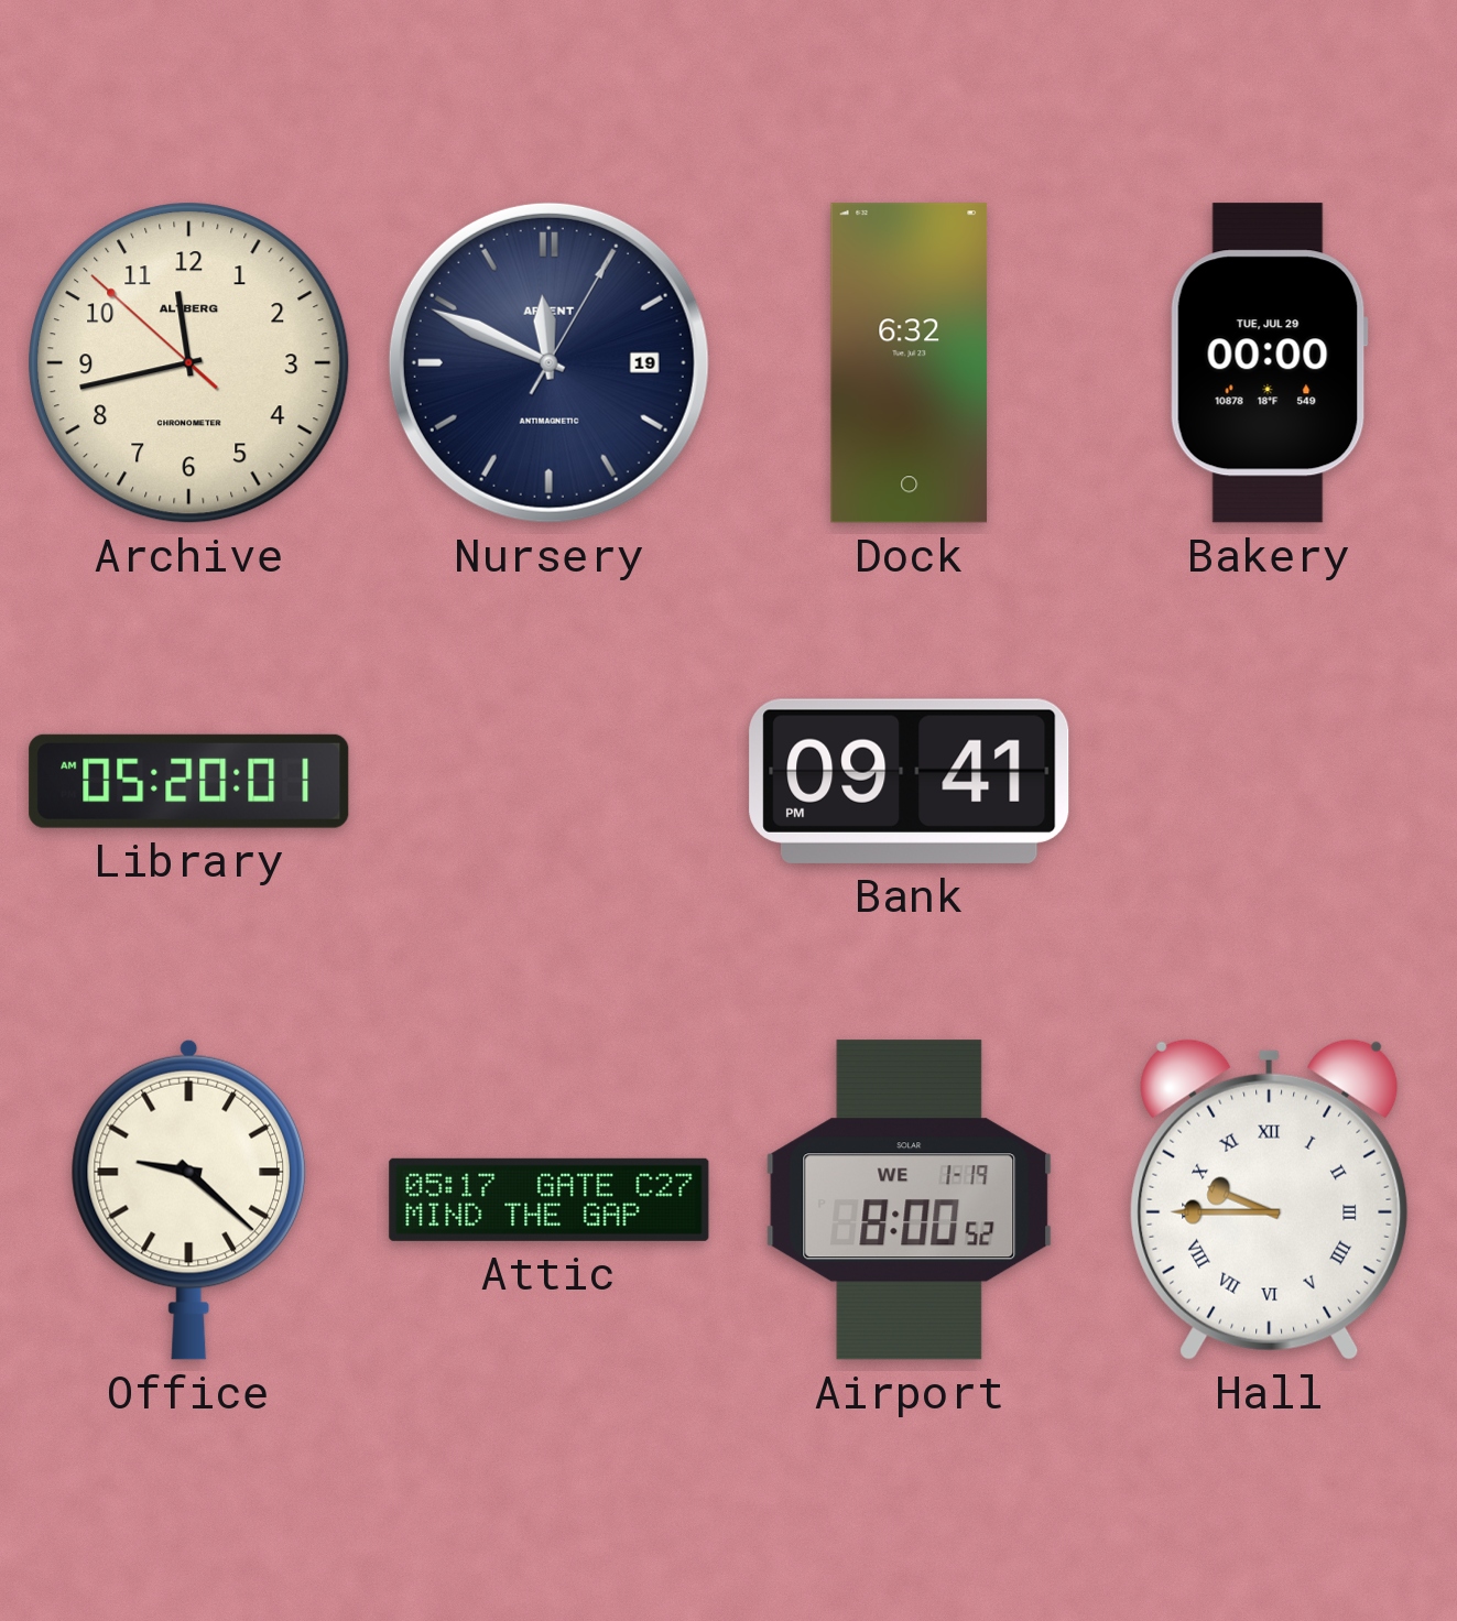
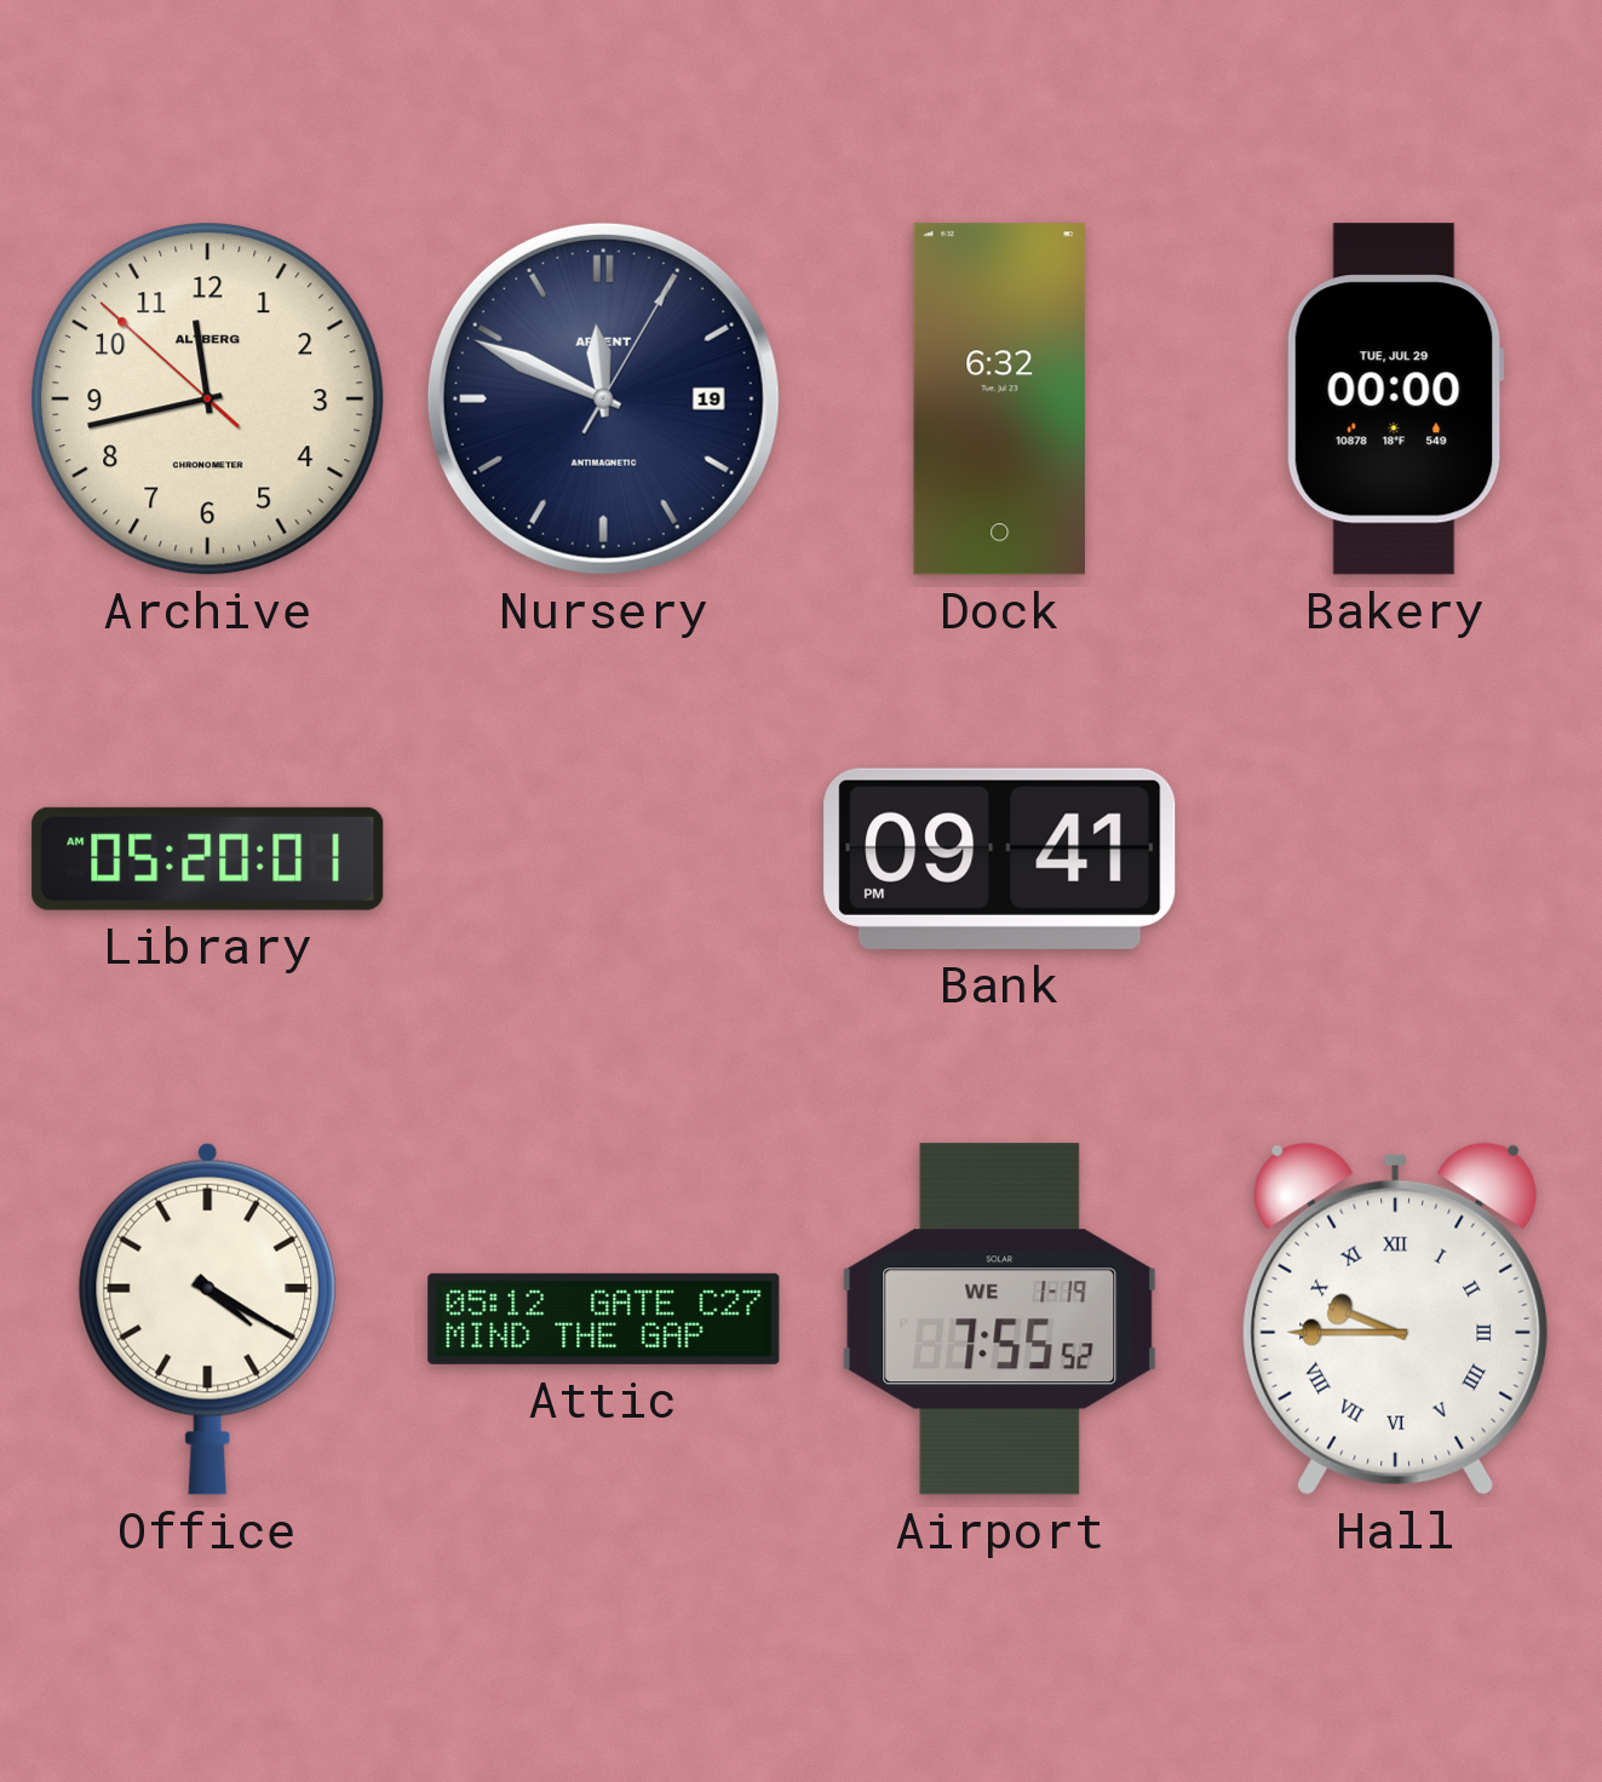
Office: 9:22 -> 4:20 (208, 1318)
Attic: 05:17 -> 05:12 (604, 1318)
Airport: 8:00 -> 7:55 (1000, 1320)
